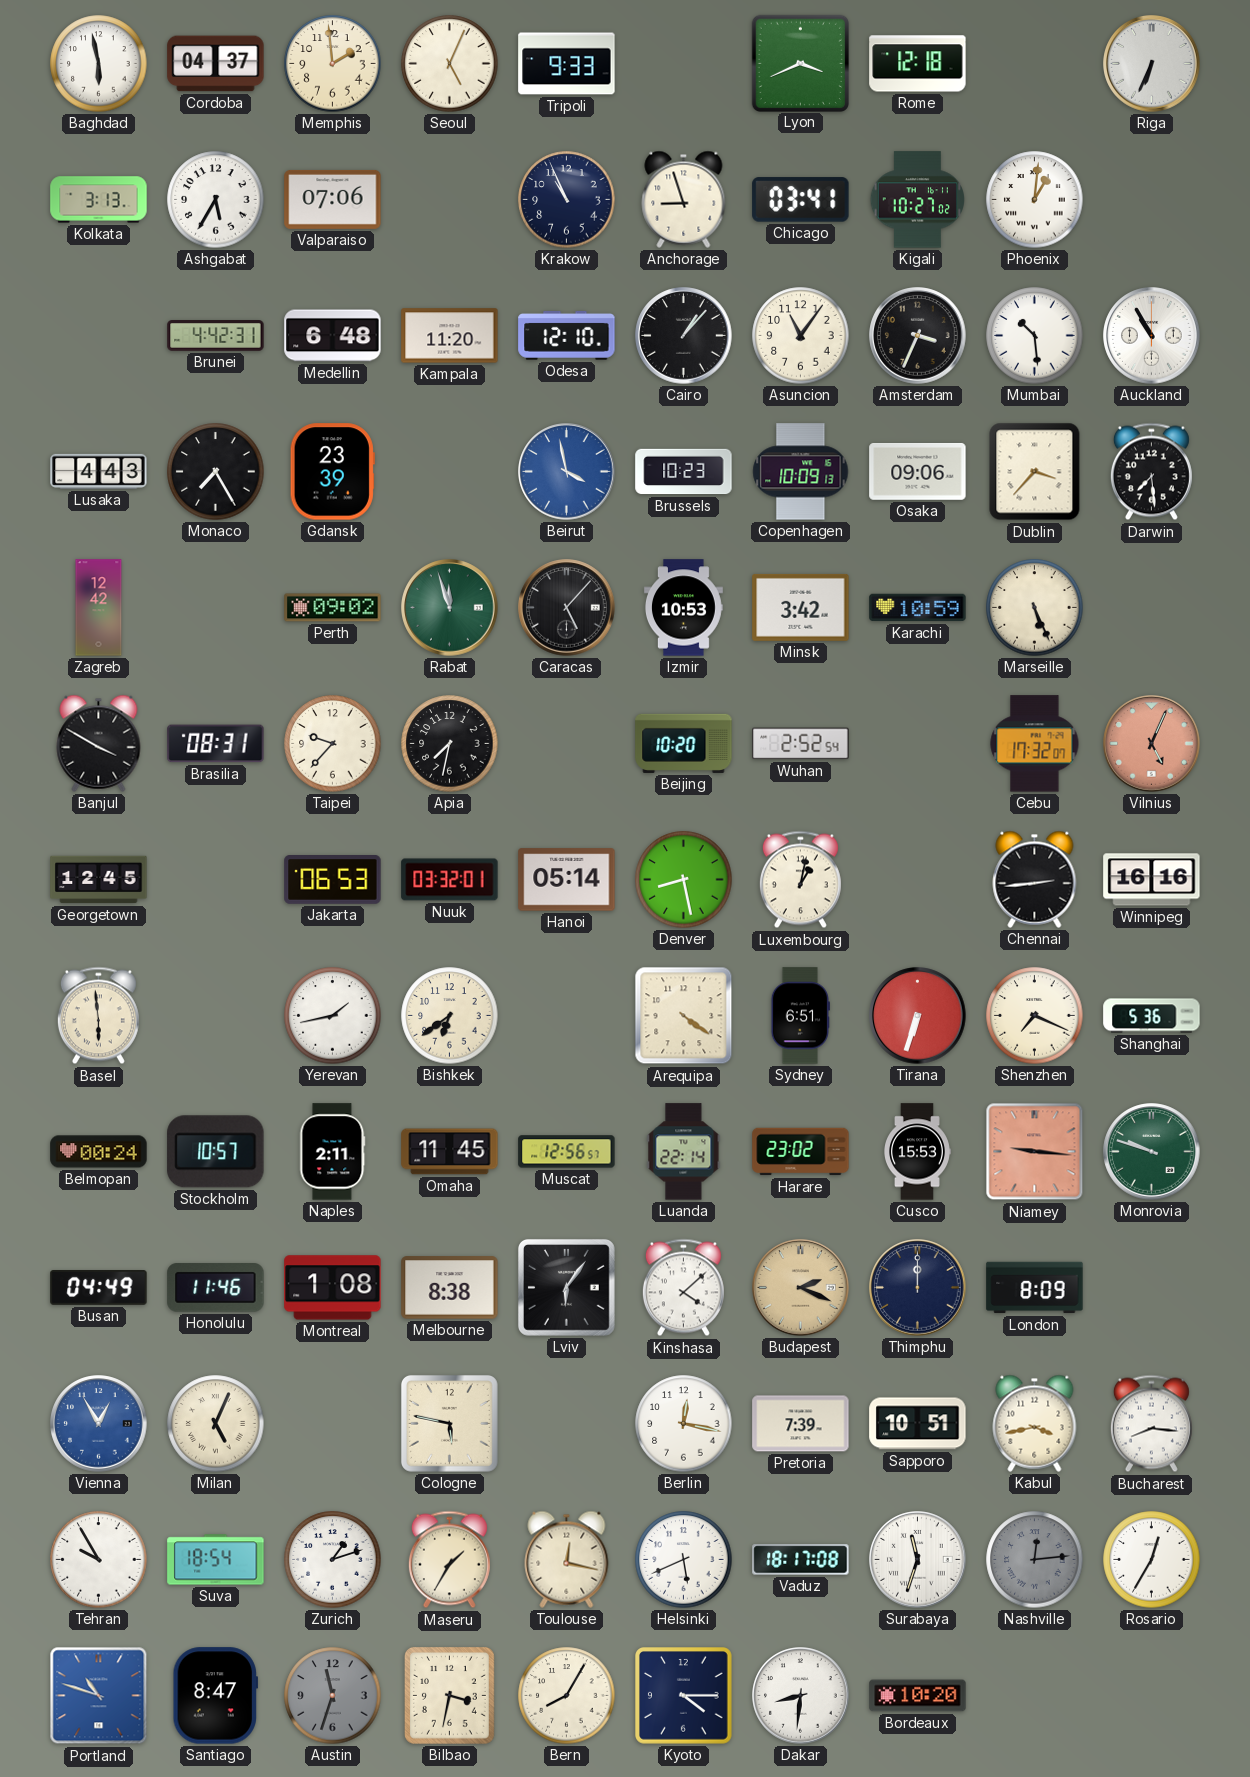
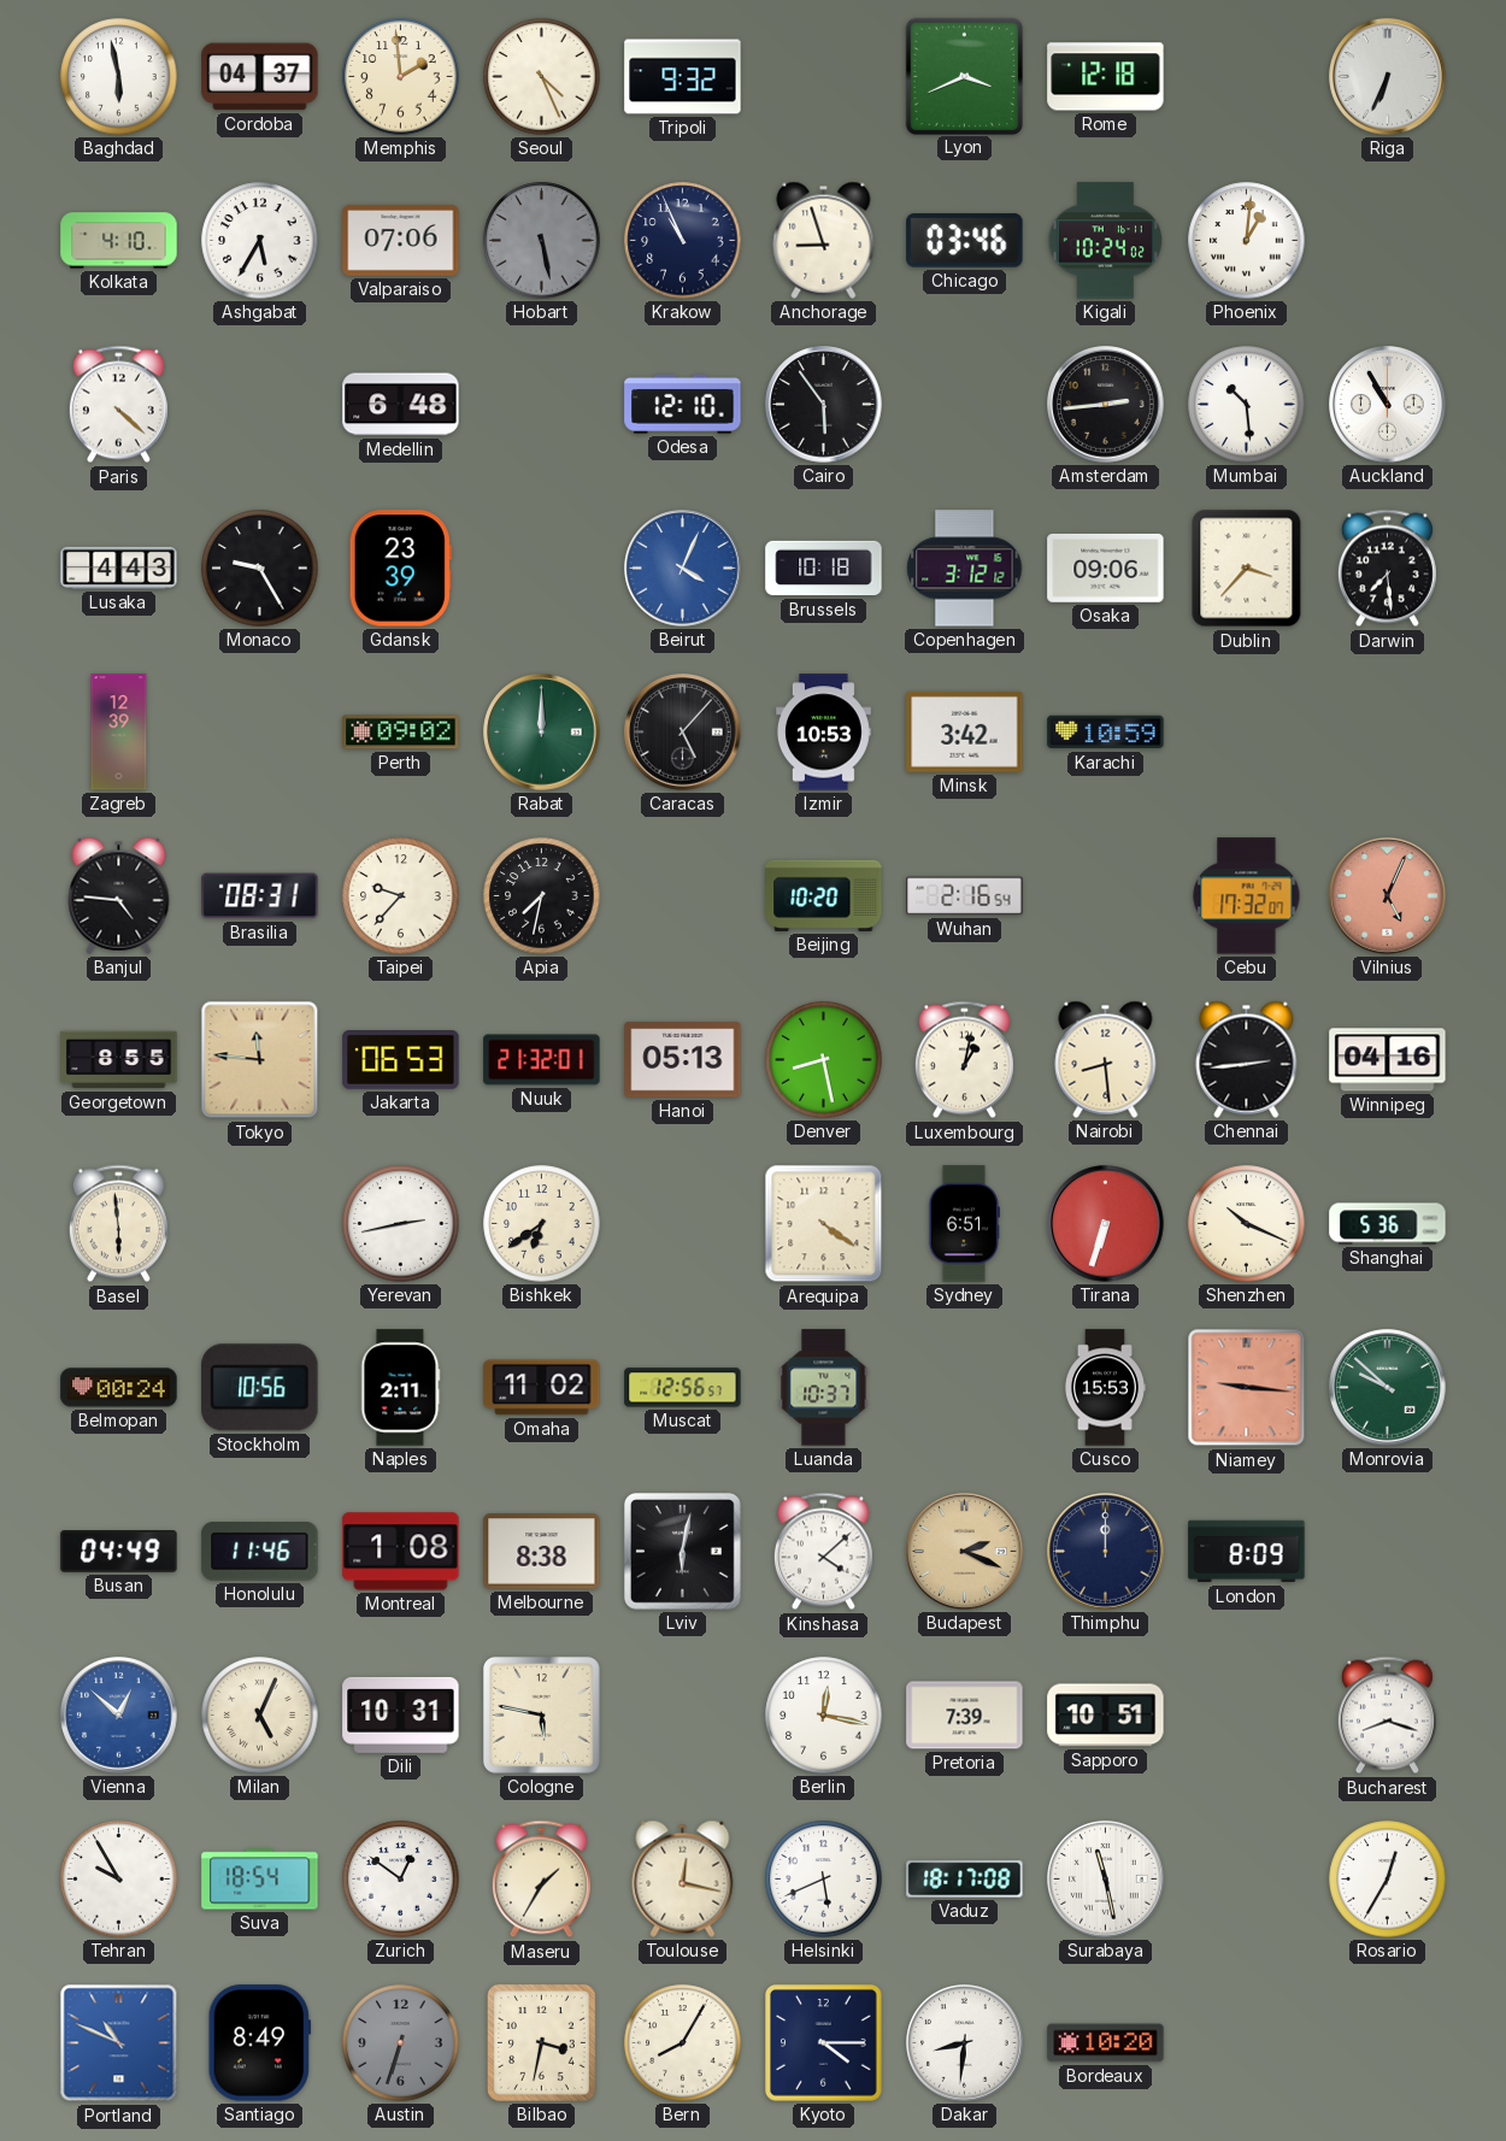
Seoul: 5:04 -> 4:26 (542, 77)
Tripoli: 9:33 -> 9:32 (683, 77)
Kolkata: 3:13 -> 4:10 (119, 241)
Hobart: none -> 5:28 (542, 241)
Chicago: 03:41 -> 03:46 (965, 241)
Kigali: 10:27 -> 10:24 (1105, 241)
Paris: none -> 4:22 (118, 405)
Brunei: 4:42 -> none (216, 336)
Kampala: 11:20 -> none (450, 336)
Cairo: 1:07 -> 5:54 (824, 405)
Asuncion: 11:06 -> none (801, 336)
Amsterdam: 3:34 -> 2:44 (1106, 405)
Monaco: 7:25 -> 9:25 (260, 569)
Beirut: 3:58 -> 4:04 (683, 569)
Brussels: 10:23 -> 10:18 (824, 569)
Copenhagen: 10:09 -> 3:12 (965, 569)
Zagreb: 12:42 -> 12:39 (119, 733)
Rabat: 11:57 -> 12:00 (542, 733)
Marseille: 5:26 -> none (1035, 608)
Banjul: 3:50 -> 4:46 (119, 895)
Wuhan: 2:52 -> 2:16 (965, 896)
Georgetown: 12:45 -> 8:55 (119, 1060)
Tokyo: none -> 11:46 (260, 1060)
Nuuk: 03:32 -> 21:32 (542, 1060)
Hanoi: 05:14 -> 05:13 (683, 1060)
Nairobi: none -> 8:29 (1106, 1059)
Winnipeg: 16:16 -> 04:16 (1388, 1060)
Yerevan: 1:43 -> 2:43 (401, 1224)
Shenzhen: 7:19 -> 10:19 (1247, 1224)
Stockholm: 10:57 -> 10:56 (260, 1388)
Omaha: 11:45 -> 11:02 (542, 1388)
Luanda: 22:14 -> 10:37 (824, 1388)
Harare: 23:02 -> none (801, 1152)
Monrovia: 9:48 -> 9:52 (1388, 1388)
Lviv: 6:06 -> 6:02 (682, 1551)
Vienna: 12:55 -> 12:52 (119, 1716)
Dili: none -> 10:31 (401, 1714)
Kabul: 3:43 -> none (1035, 1423)
Bucharest: 8:16 -> 8:18 (1387, 1716)
Zurich: 1:12 -> 12:51 (401, 1880)
Surabaya: 11:33 -> 11:28 (1106, 1880)
Nashville: 12:14 -> none (1035, 1560)
Portland: 10:48 -> 10:49 (119, 2043)
Santiago: 8:47 -> 8:49 (259, 2043)
Austin: 11:33 -> 6:33 (401, 2043)
